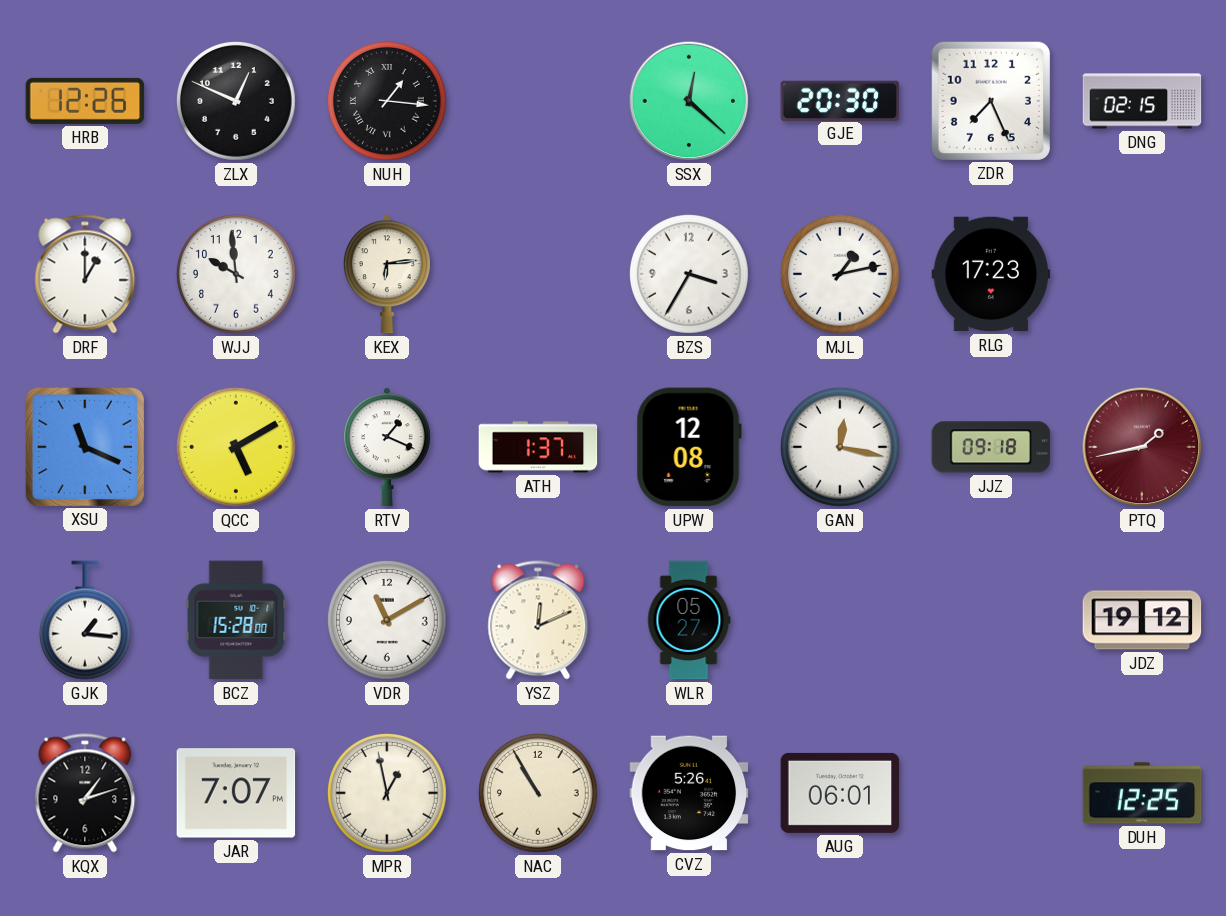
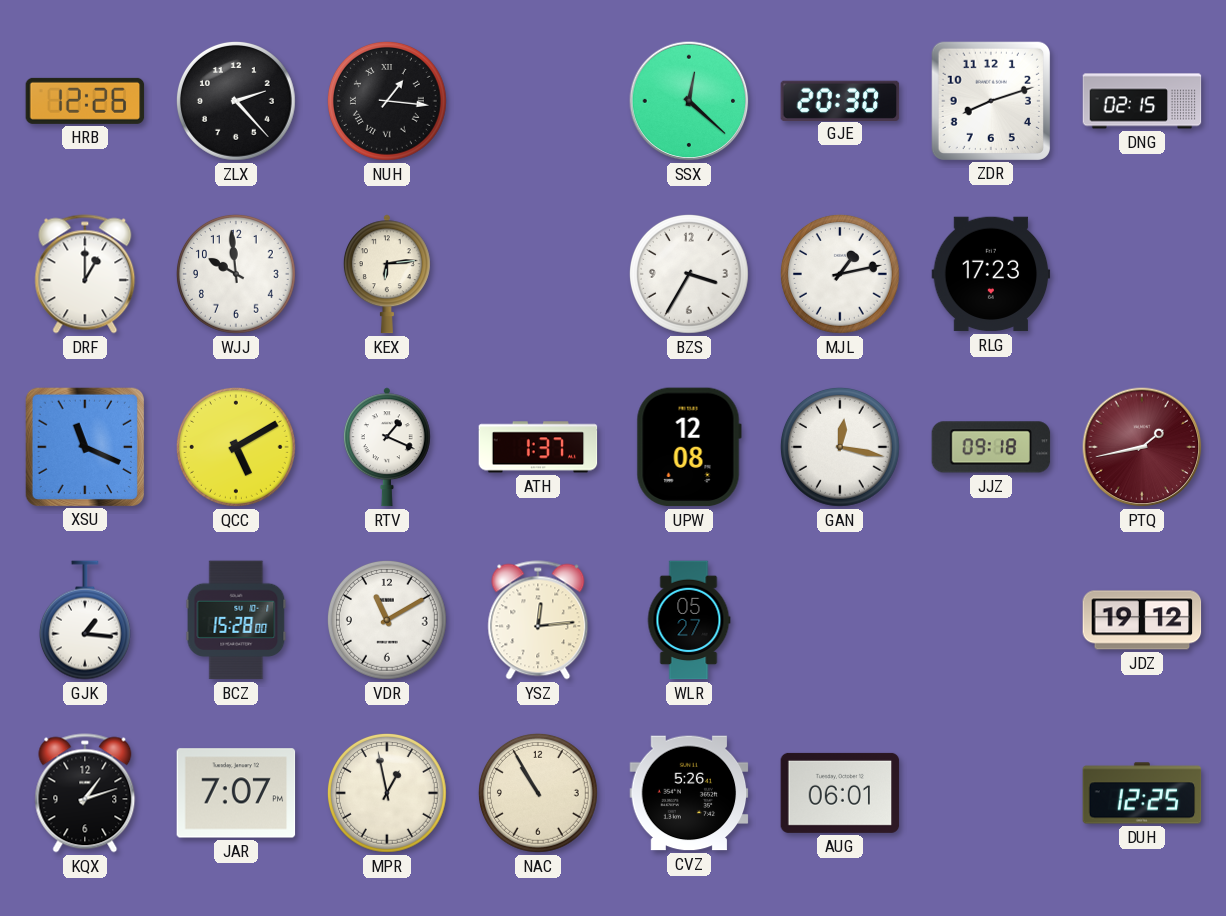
ZLX: 12:49 -> 2:23 (236, 101)
ZDR: 7:26 -> 8:12 (990, 100)
YSZ: 12:11 -> 12:14 (538, 620)
